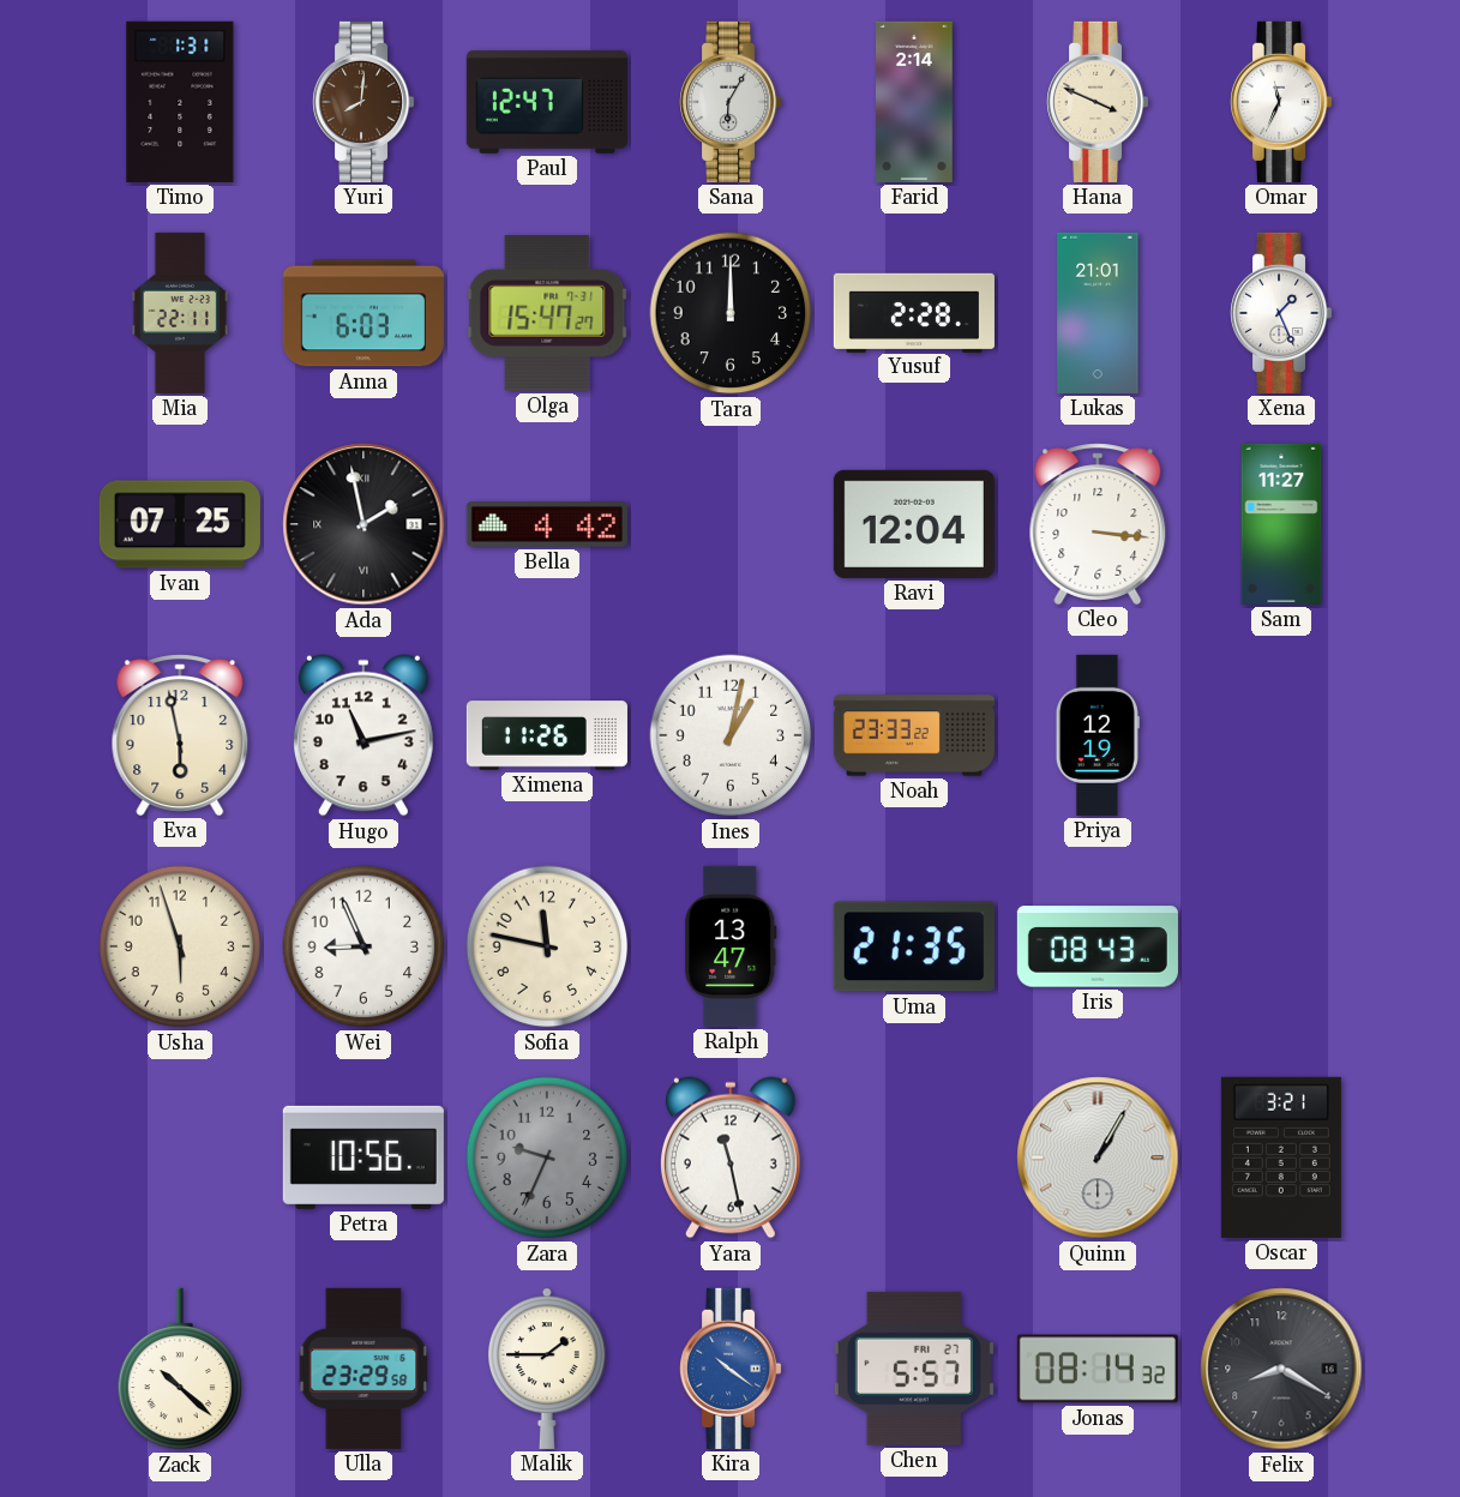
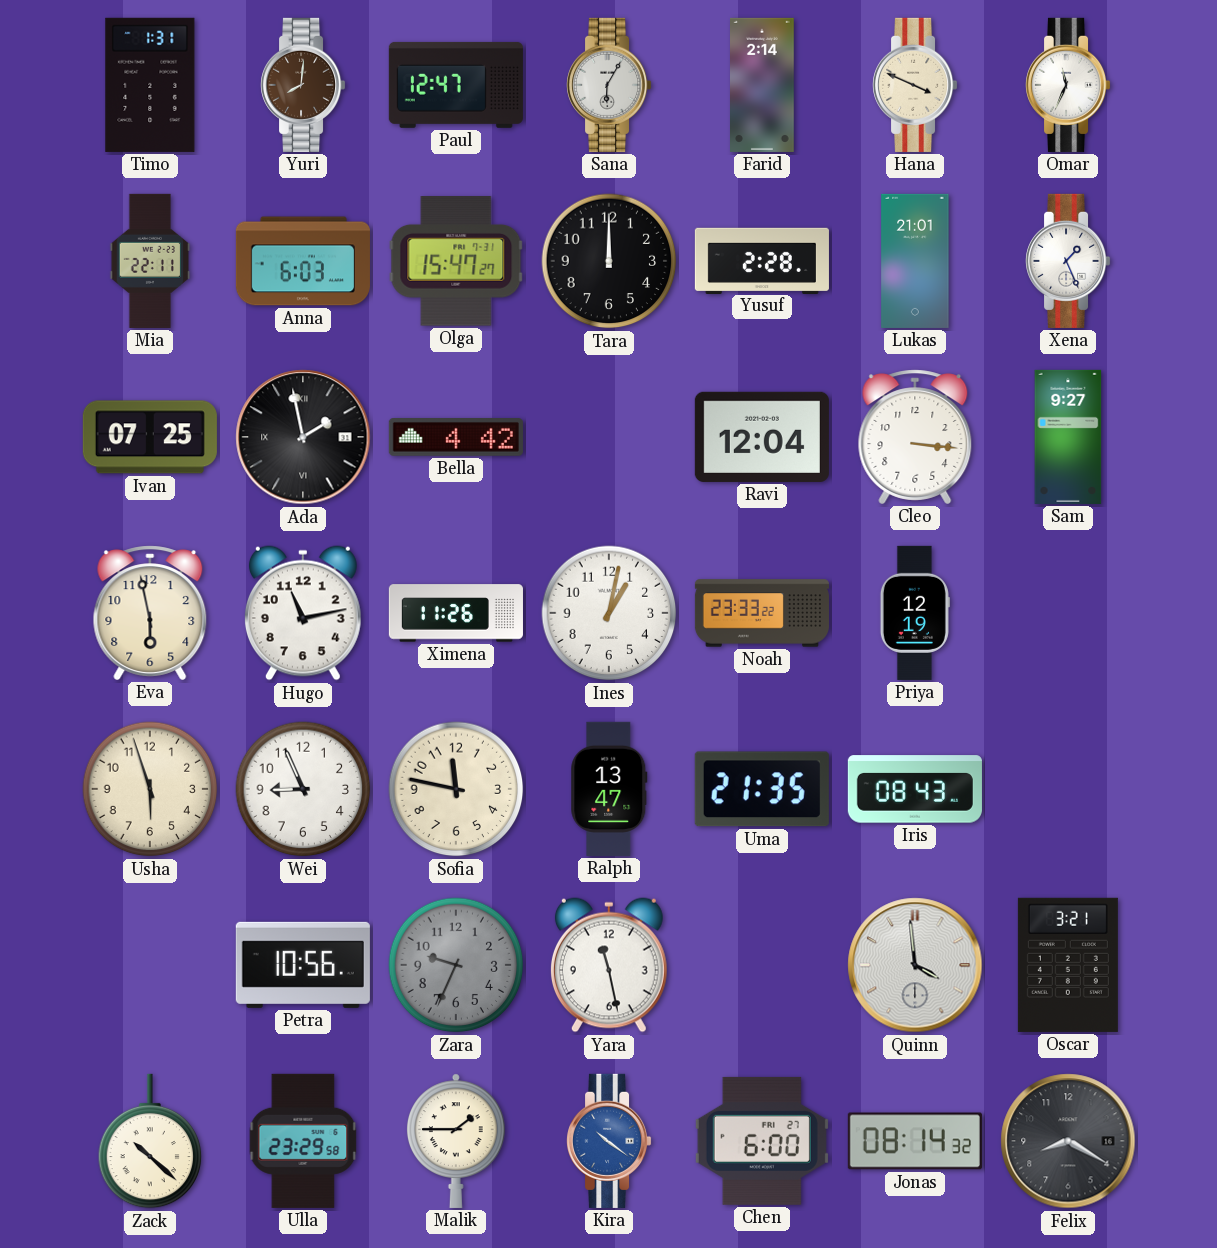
Sam: 11:27 -> 9:27 (1068, 437)
Quinn: 1:05 -> 3:59 (915, 965)
Chen: 5:57 -> 6:00 (762, 1141)
